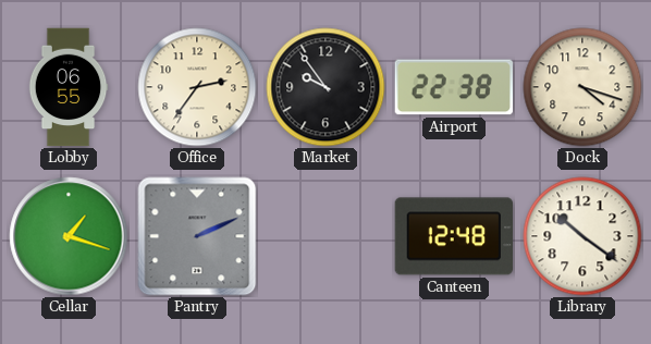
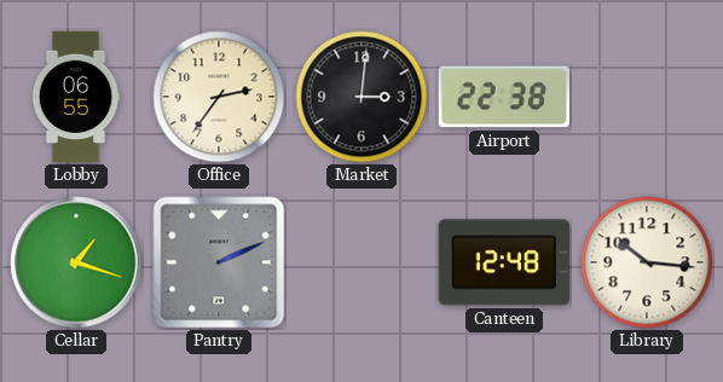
Market: 9:54 -> 3:01 (361, 97)
Dock: 4:18 -> none (582, 87)
Library: 10:21 -> 10:16 (647, 262)
